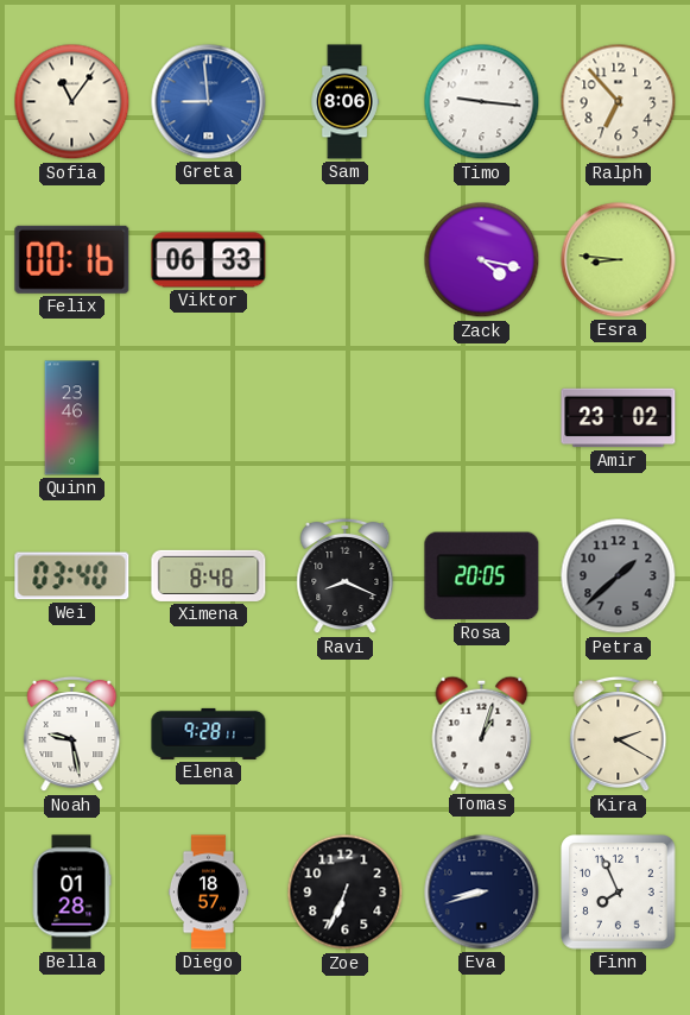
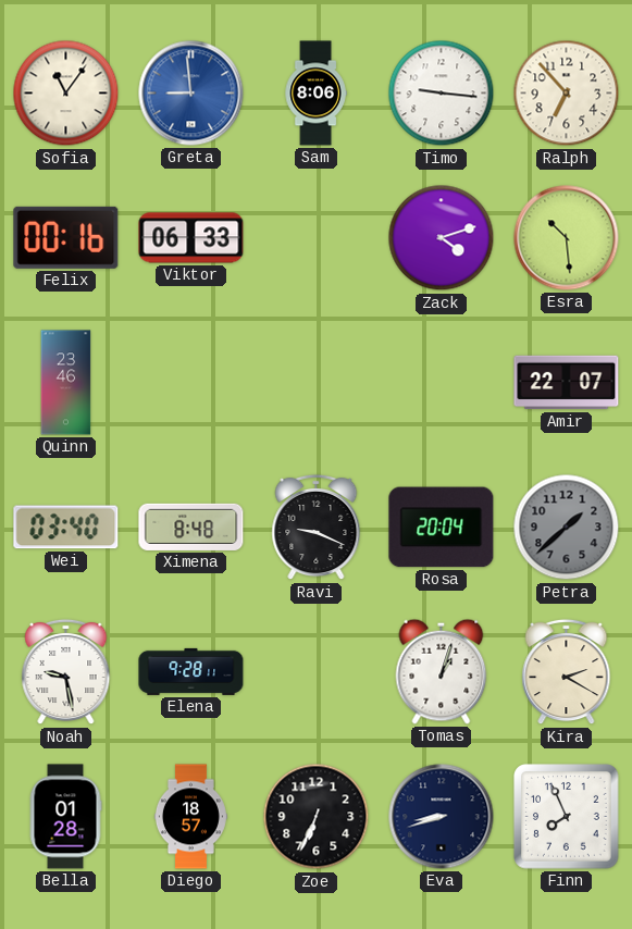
Zack: 4:17 -> 4:12 (442, 238)
Esra: 8:46 -> 10:29 (567, 238)
Amir: 23:02 -> 22:07 (567, 383)
Ravi: 8:19 -> 9:19 (317, 528)
Rosa: 20:05 -> 20:04 (442, 528)
